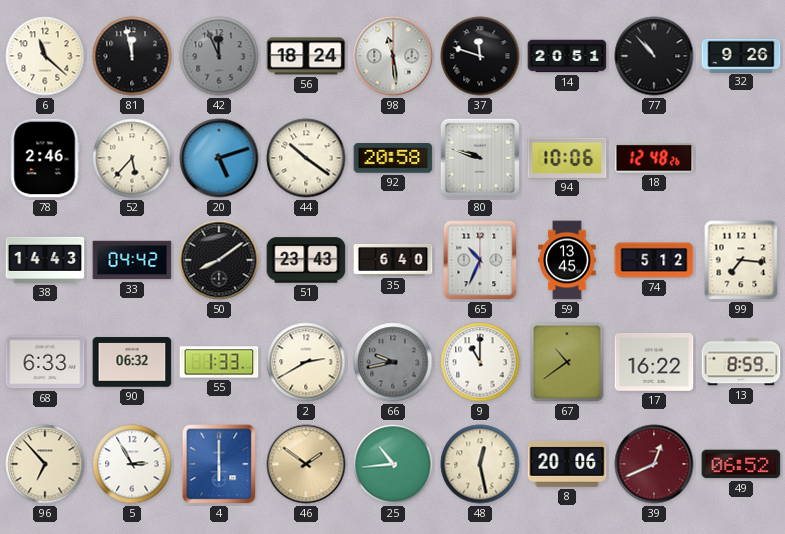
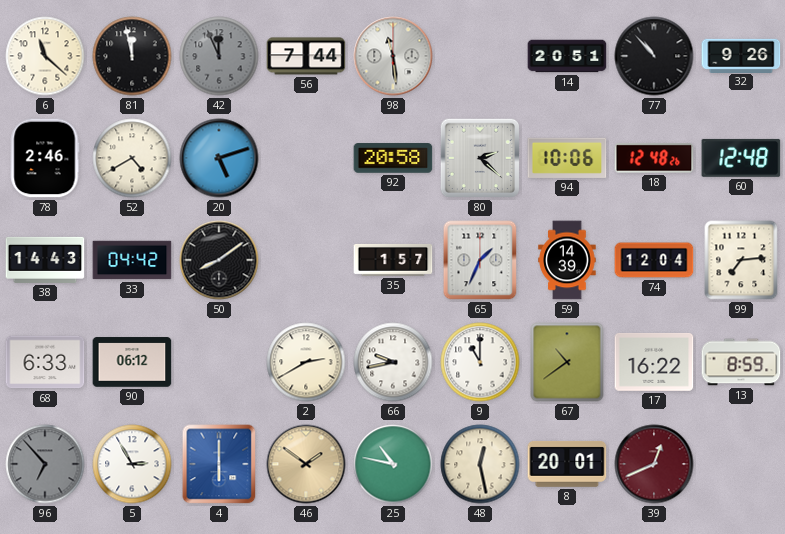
56: 18:24 -> 7:44 (306, 56)
37: 11:48 -> none (480, 56)
52: 5:37 -> 4:40 (132, 158)
44: 10:21 -> none (306, 158)
80: 9:48 -> 2:22 (480, 158)
60: none -> 12:48 (741, 158)
51: 23:43 -> none (306, 260)
35: 6:40 -> 1:57 (393, 260)
65: 10:34 -> 1:34 (480, 260)
59: 13:45 -> 14:39 (567, 260)
74: 5:12 -> 12:04 (654, 260)
99: 7:16 -> 7:14 (741, 260)
90: 06:32 -> 06:12 (132, 362)
55: 1:33 -> none (219, 362)
66 dial: grey -> white (393, 362)
96 dial: cream -> grey (45, 464)
25: 10:44 -> 10:47 (393, 464)
8: 20:06 -> 20:01 (567, 464)
49: 06:52 -> none (741, 464)
